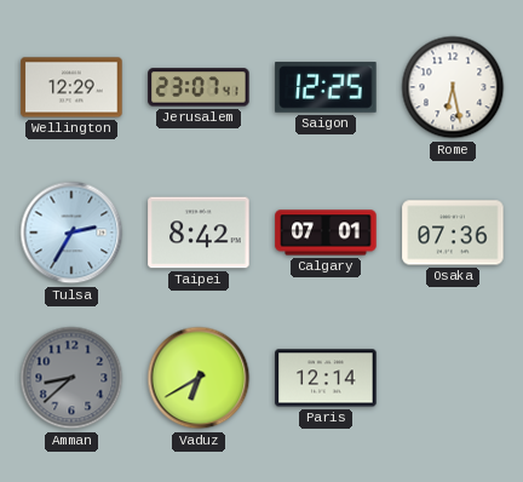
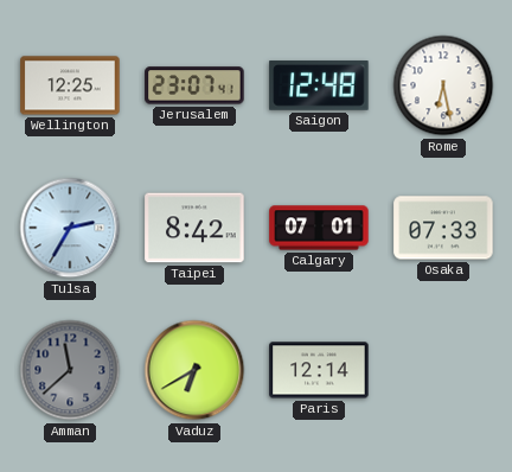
Wellington: 12:29 -> 12:25 (70, 85)
Saigon: 12:25 -> 12:48 (319, 85)
Osaka: 07:36 -> 07:33 (443, 228)
Amman: 8:38 -> 11:38 (70, 370)
